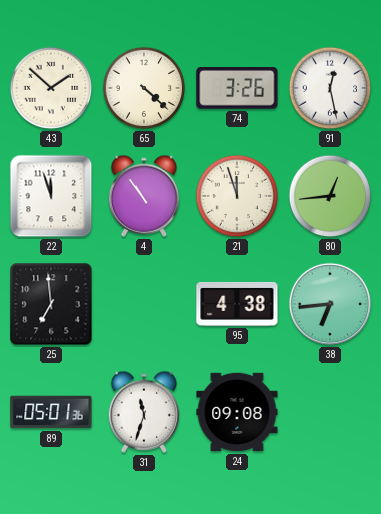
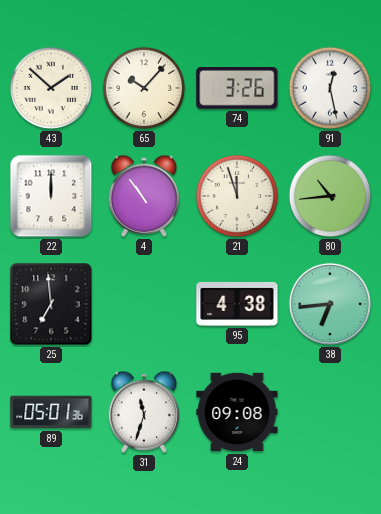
65: 4:22 -> 10:07 (144, 88)
22: 11:57 -> 12:00 (51, 196)
80: 12:44 -> 10:44 (330, 196)
